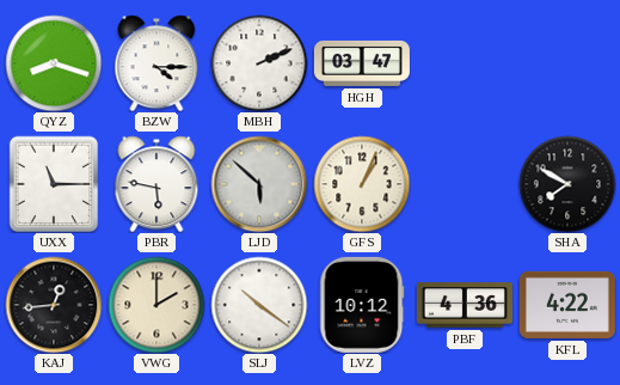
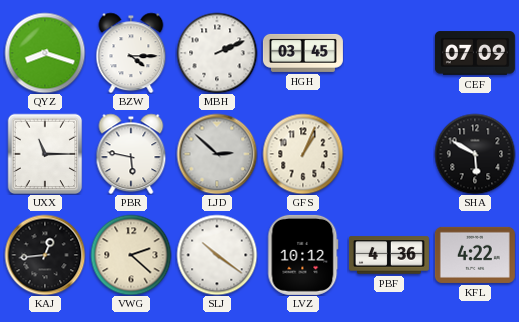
HGH: 03:47 -> 03:45 (303, 53)
CEF: none -> 07:09 (475, 53)
LJD: 5:52 -> 2:52 (217, 154)
SHA: 7:50 -> 5:50 (475, 154)
VWG: 2:00 -> 2:22 (131, 255)
